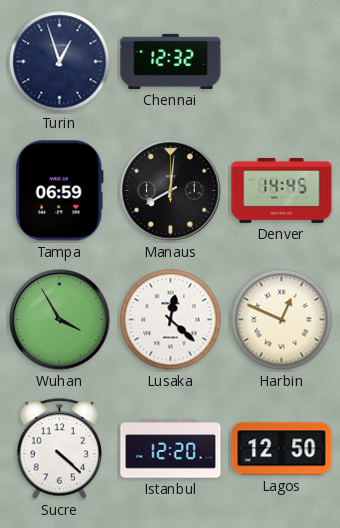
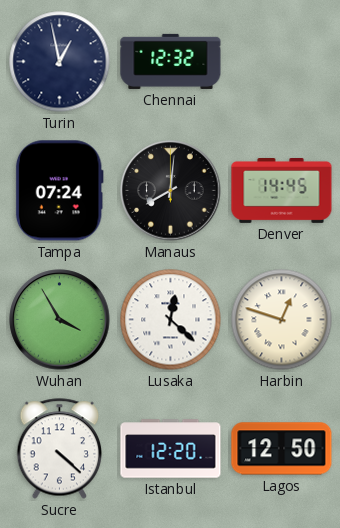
Turin: 12:57 -> 12:58 (60, 62)
Tampa: 06:59 -> 07:24 (59, 191)
Harbin: 12:49 -> 12:48 (282, 320)
